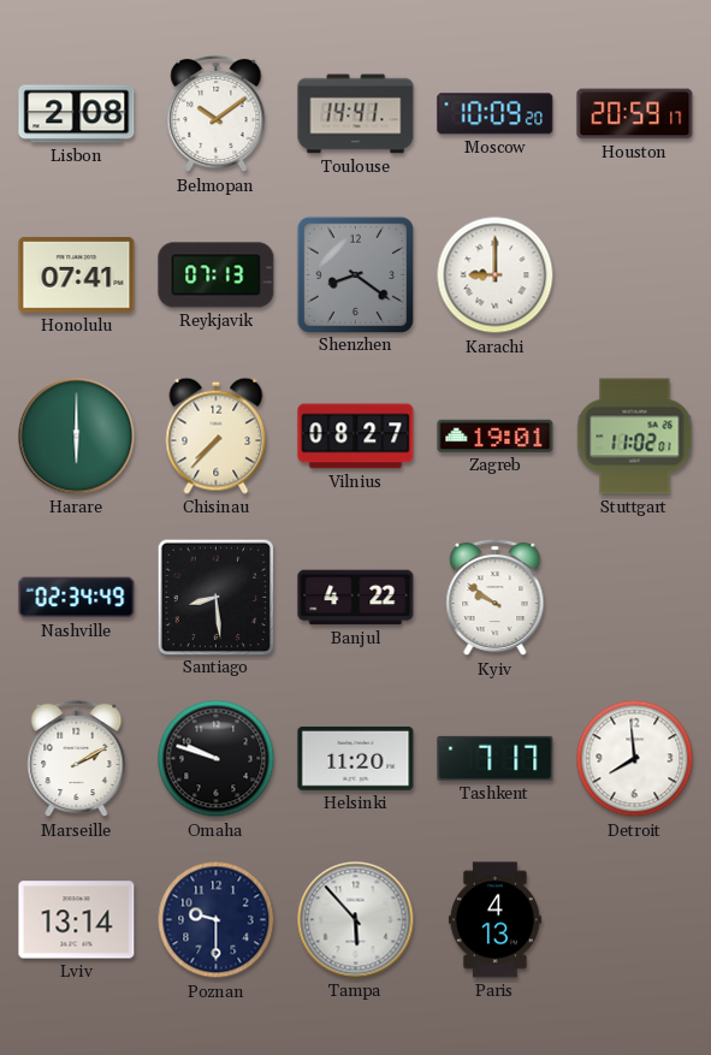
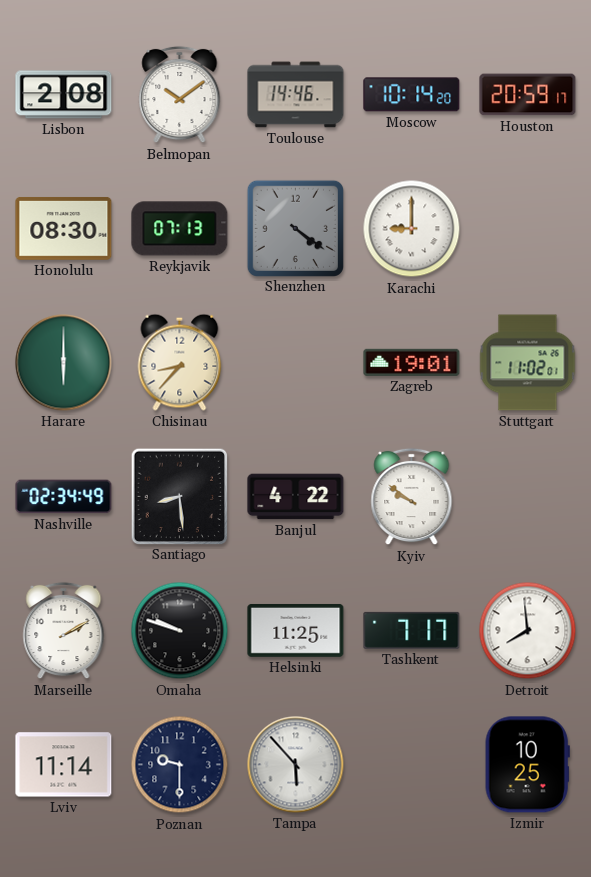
Toulouse: 14:41 -> 14:46 (296, 95)
Moscow: 10:09 -> 10:14 (412, 95)
Honolulu: 07:41 -> 08:30 (64, 228)
Shenzhen: 8:21 -> 4:21 (295, 228)
Chisinau: 7:37 -> 8:37 (180, 362)
Vilnius: 08:27 -> none (356, 437)
Helsinki: 11:20 -> 11:25 (296, 630)
Lviv: 13:14 -> 11:14 (64, 765)
Paris: 4:13 -> none (494, 920)
Izmir: none -> 10:25 (527, 765)
